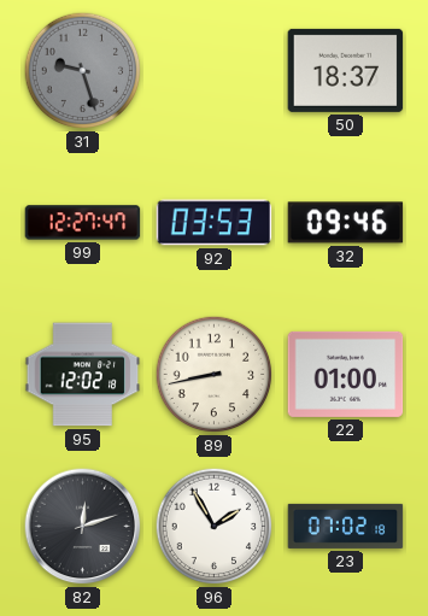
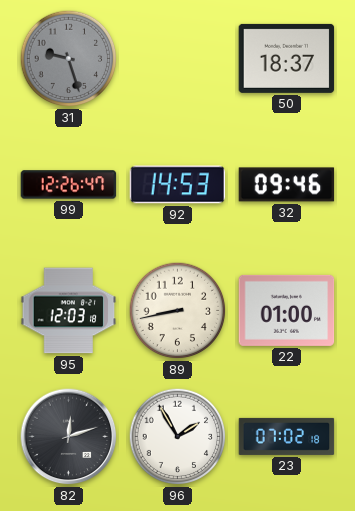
99: 12:27 -> 12:26 (69, 185)
92: 03:53 -> 14:53 (178, 185)
95: 12:02 -> 12:03 (69, 311)
